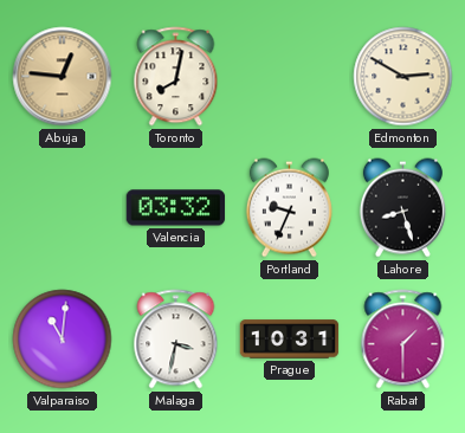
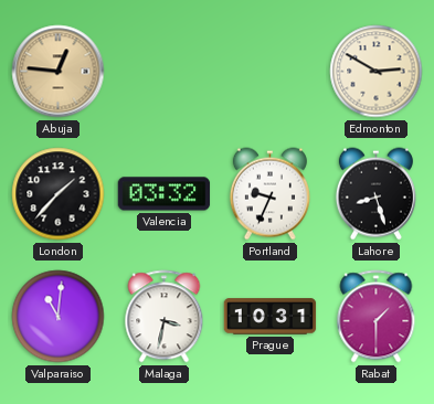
Toronto: 8:02 -> none (176, 77)
London: none -> 1:37 (59, 194)
